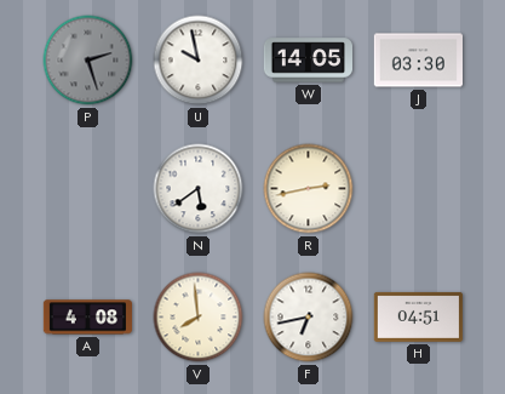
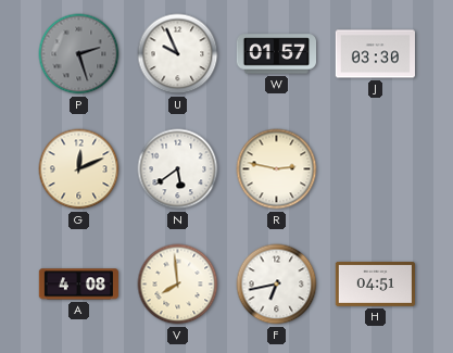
U: 9:58 -> 9:56 (178, 54)
W: 14:05 -> 01:57 (276, 54)
G: none -> 12:11 (79, 169)
R: 2:43 -> 2:47 (277, 169)
